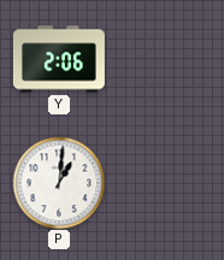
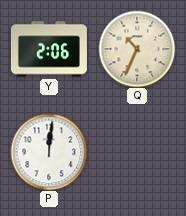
Q: none -> 10:34 (137, 49)
P: 1:01 -> 12:01 (49, 152)
